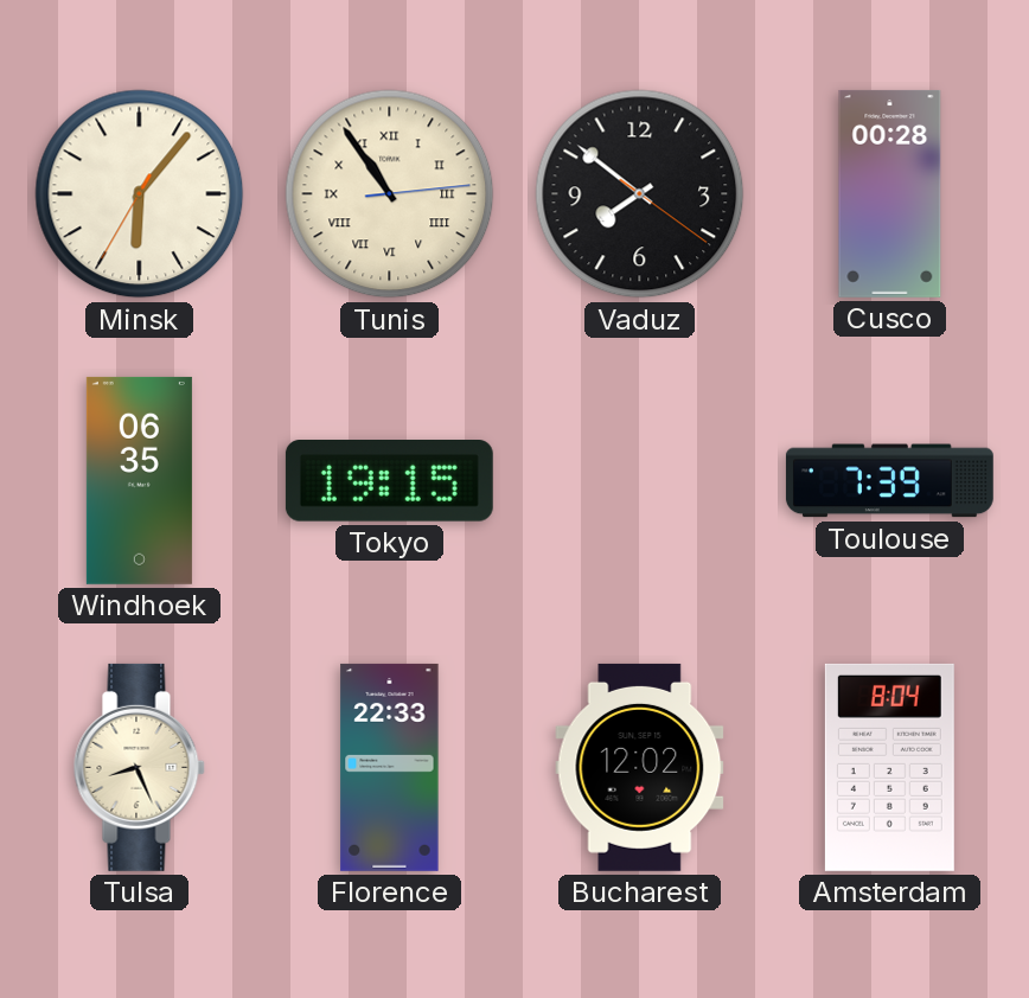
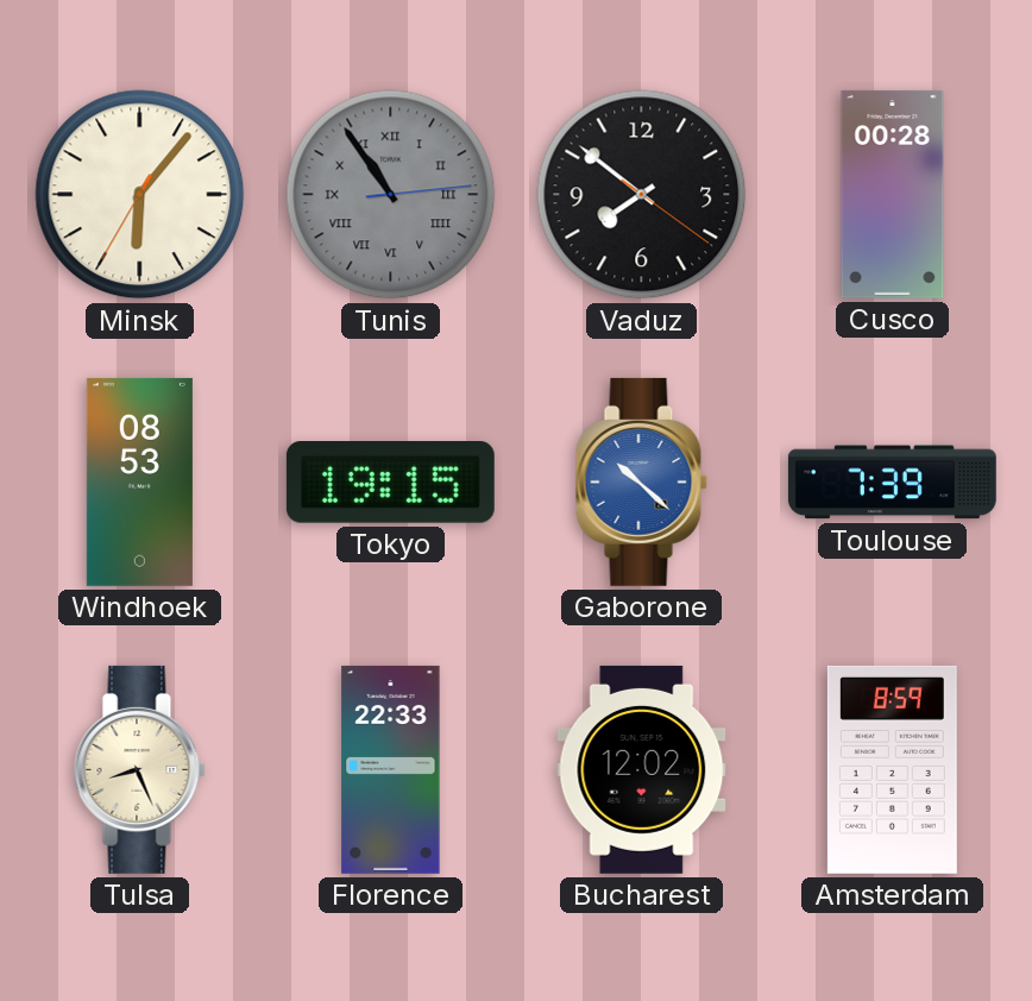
Tunis dial: cream -> grey (391, 195)
Windhoek: 06:35 -> 08:53 (139, 481)
Gaborone: none -> 10:22 (641, 481)
Amsterdam: 8:04 -> 8:59 (892, 769)
